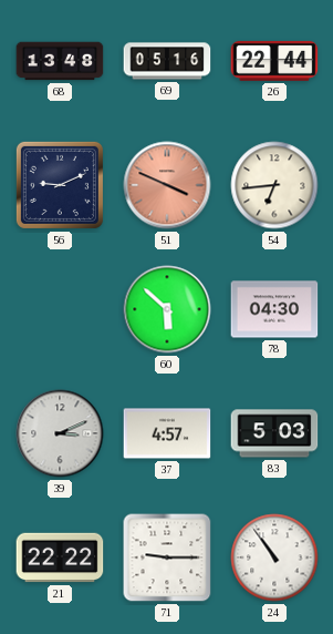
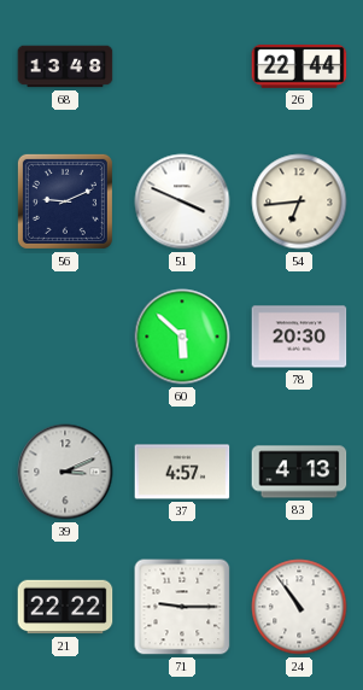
69: 05:16 -> none (167, 61)
51 dial: salmon -> white (182, 201)
78: 04:30 -> 20:30 (299, 337)
83: 5:03 -> 4:13 (299, 472)
